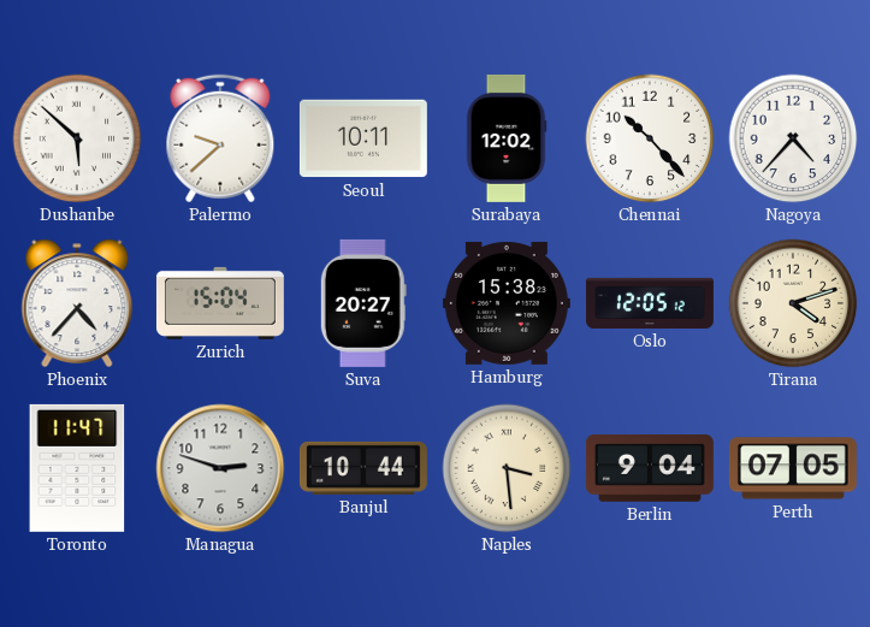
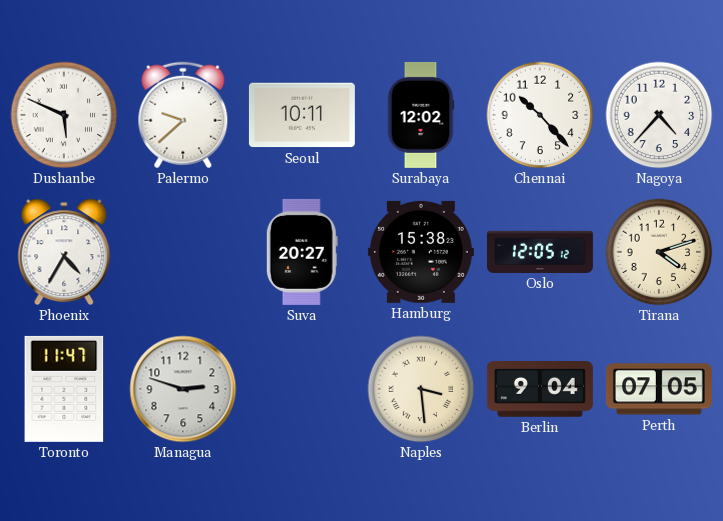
Dushanbe: 5:52 -> 5:49 (64, 115)
Phoenix: 4:37 -> 4:35 (64, 252)
Zurich: 15:04 -> none (220, 303)
Banjul: 10:44 -> none (363, 468)
